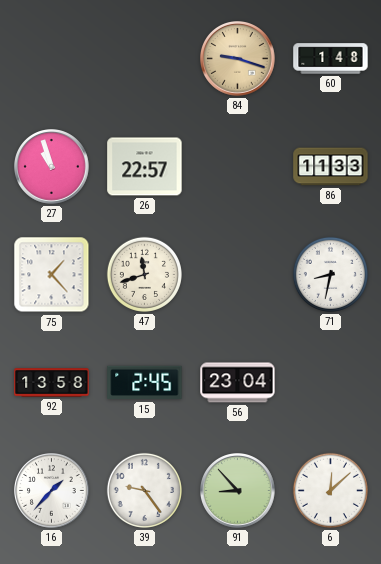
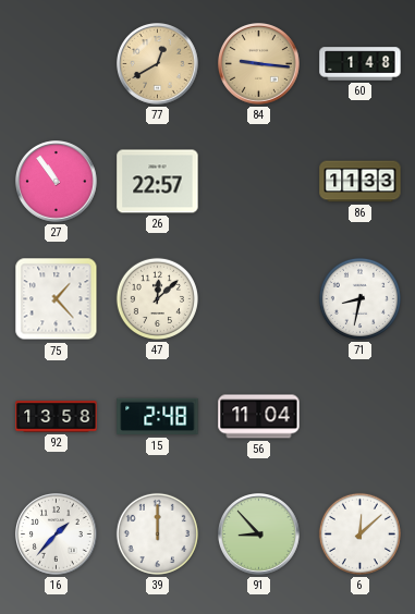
77: none -> 12:40 (158, 64)
84: 9:18 -> 9:16 (259, 64)
27: 10:57 -> 10:54 (57, 182)
47: 11:42 -> 12:08 (157, 298)
15: 2:45 -> 2:48 (158, 417)
56: 23:04 -> 11:04 (259, 417)
39: 9:24 -> 12:00 (157, 533)
